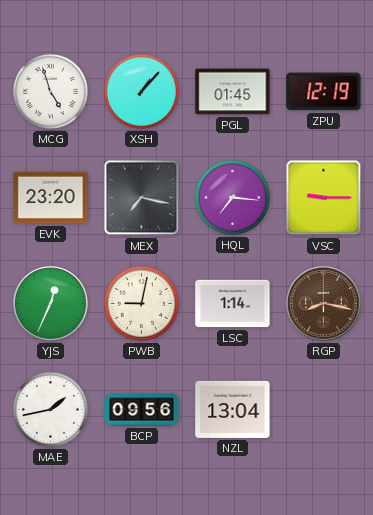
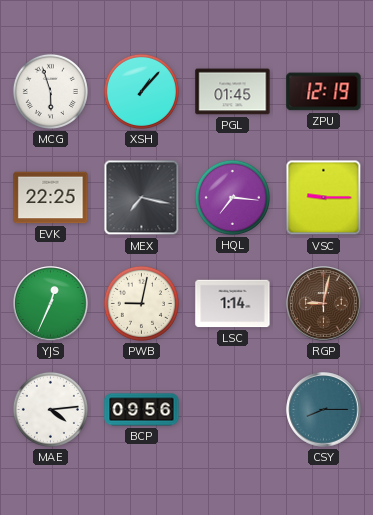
MCG: 4:57 -> 5:57 (50, 91)
EVK: 23:20 -> 22:25 (51, 198)
RGP: 8:17 -> 9:02 (324, 304)
MAE: 1:43 -> 4:14 (50, 409)
NZL: 13:04 -> none (233, 409)
CSY: none -> 8:15 (324, 410)
